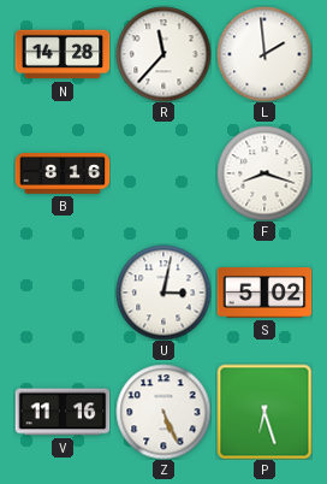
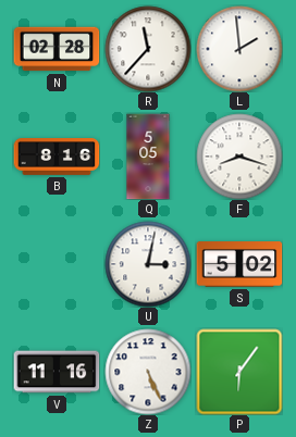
N: 14:28 -> 02:28 (57, 49)
Q: none -> 5:05 (148, 157)
P: 6:27 -> 6:06 (239, 372)
